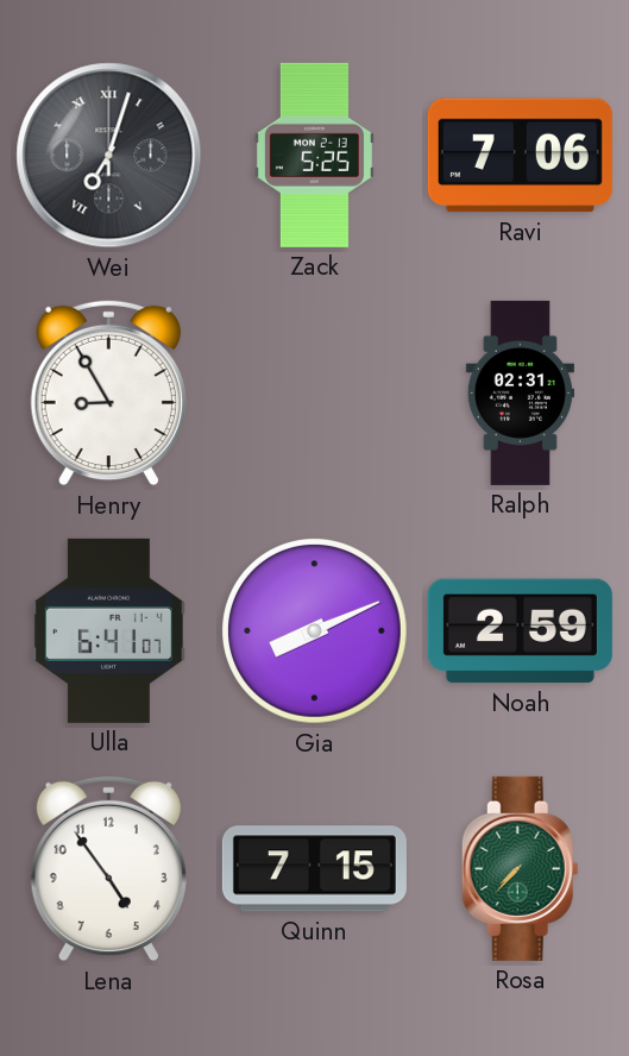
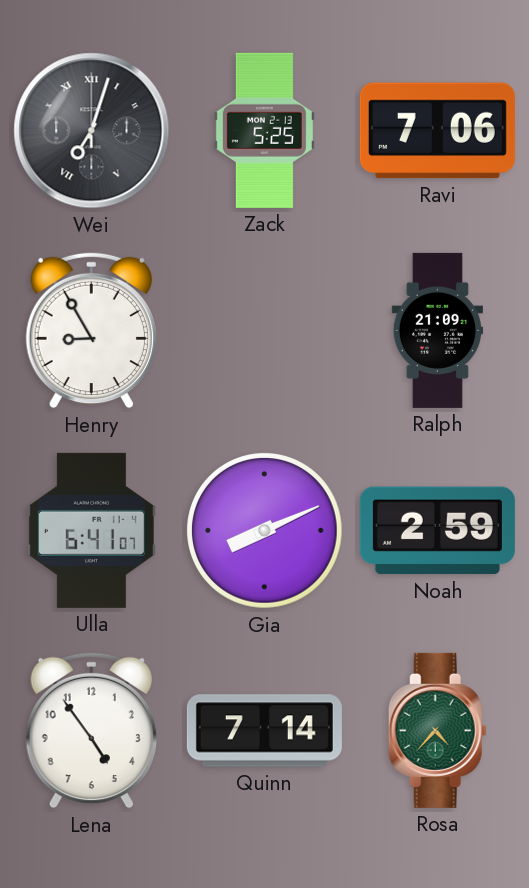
Ralph: 02:31 -> 21:09 (437, 330)
Quinn: 7:15 -> 7:14 (264, 731)
Rosa: 7:37 -> 4:37 (437, 730)
